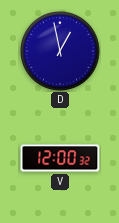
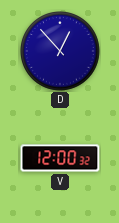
D: 12:58 -> 12:53 (61, 52)
